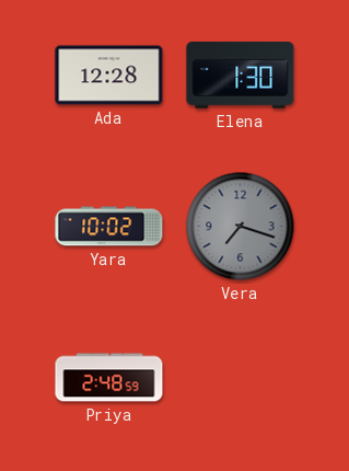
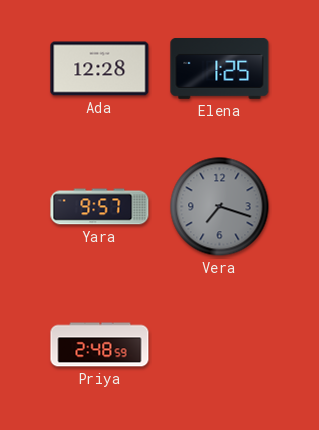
Elena: 1:30 -> 1:25 (220, 68)
Yara: 10:02 -> 9:57 (100, 207)
